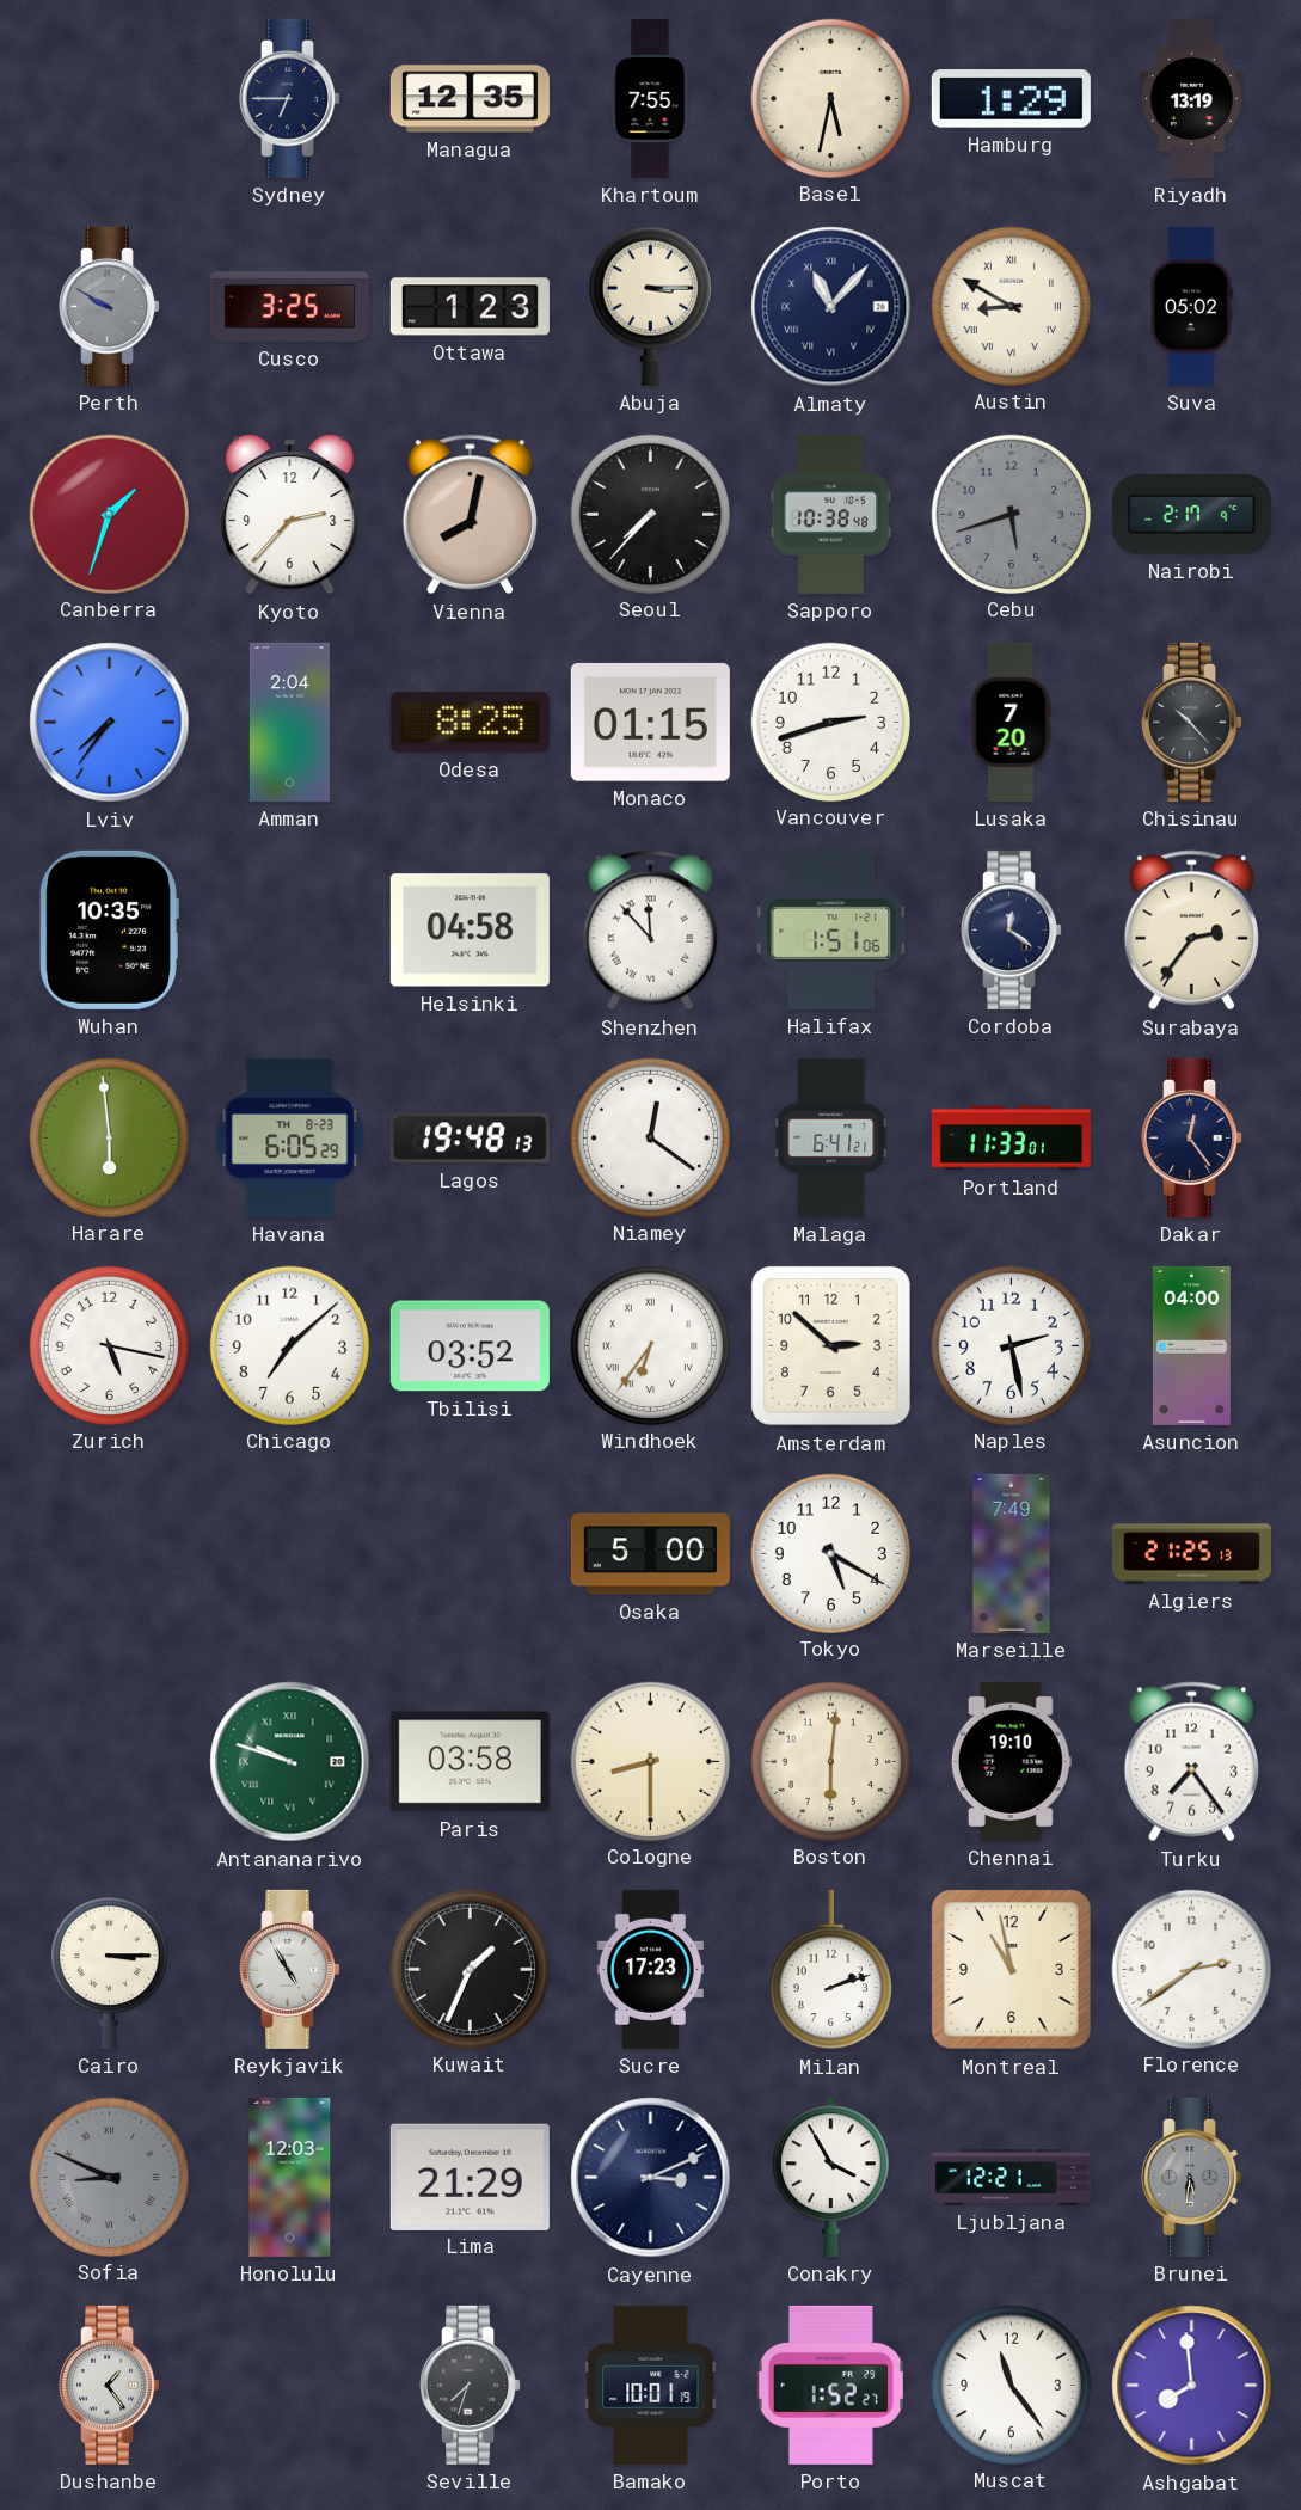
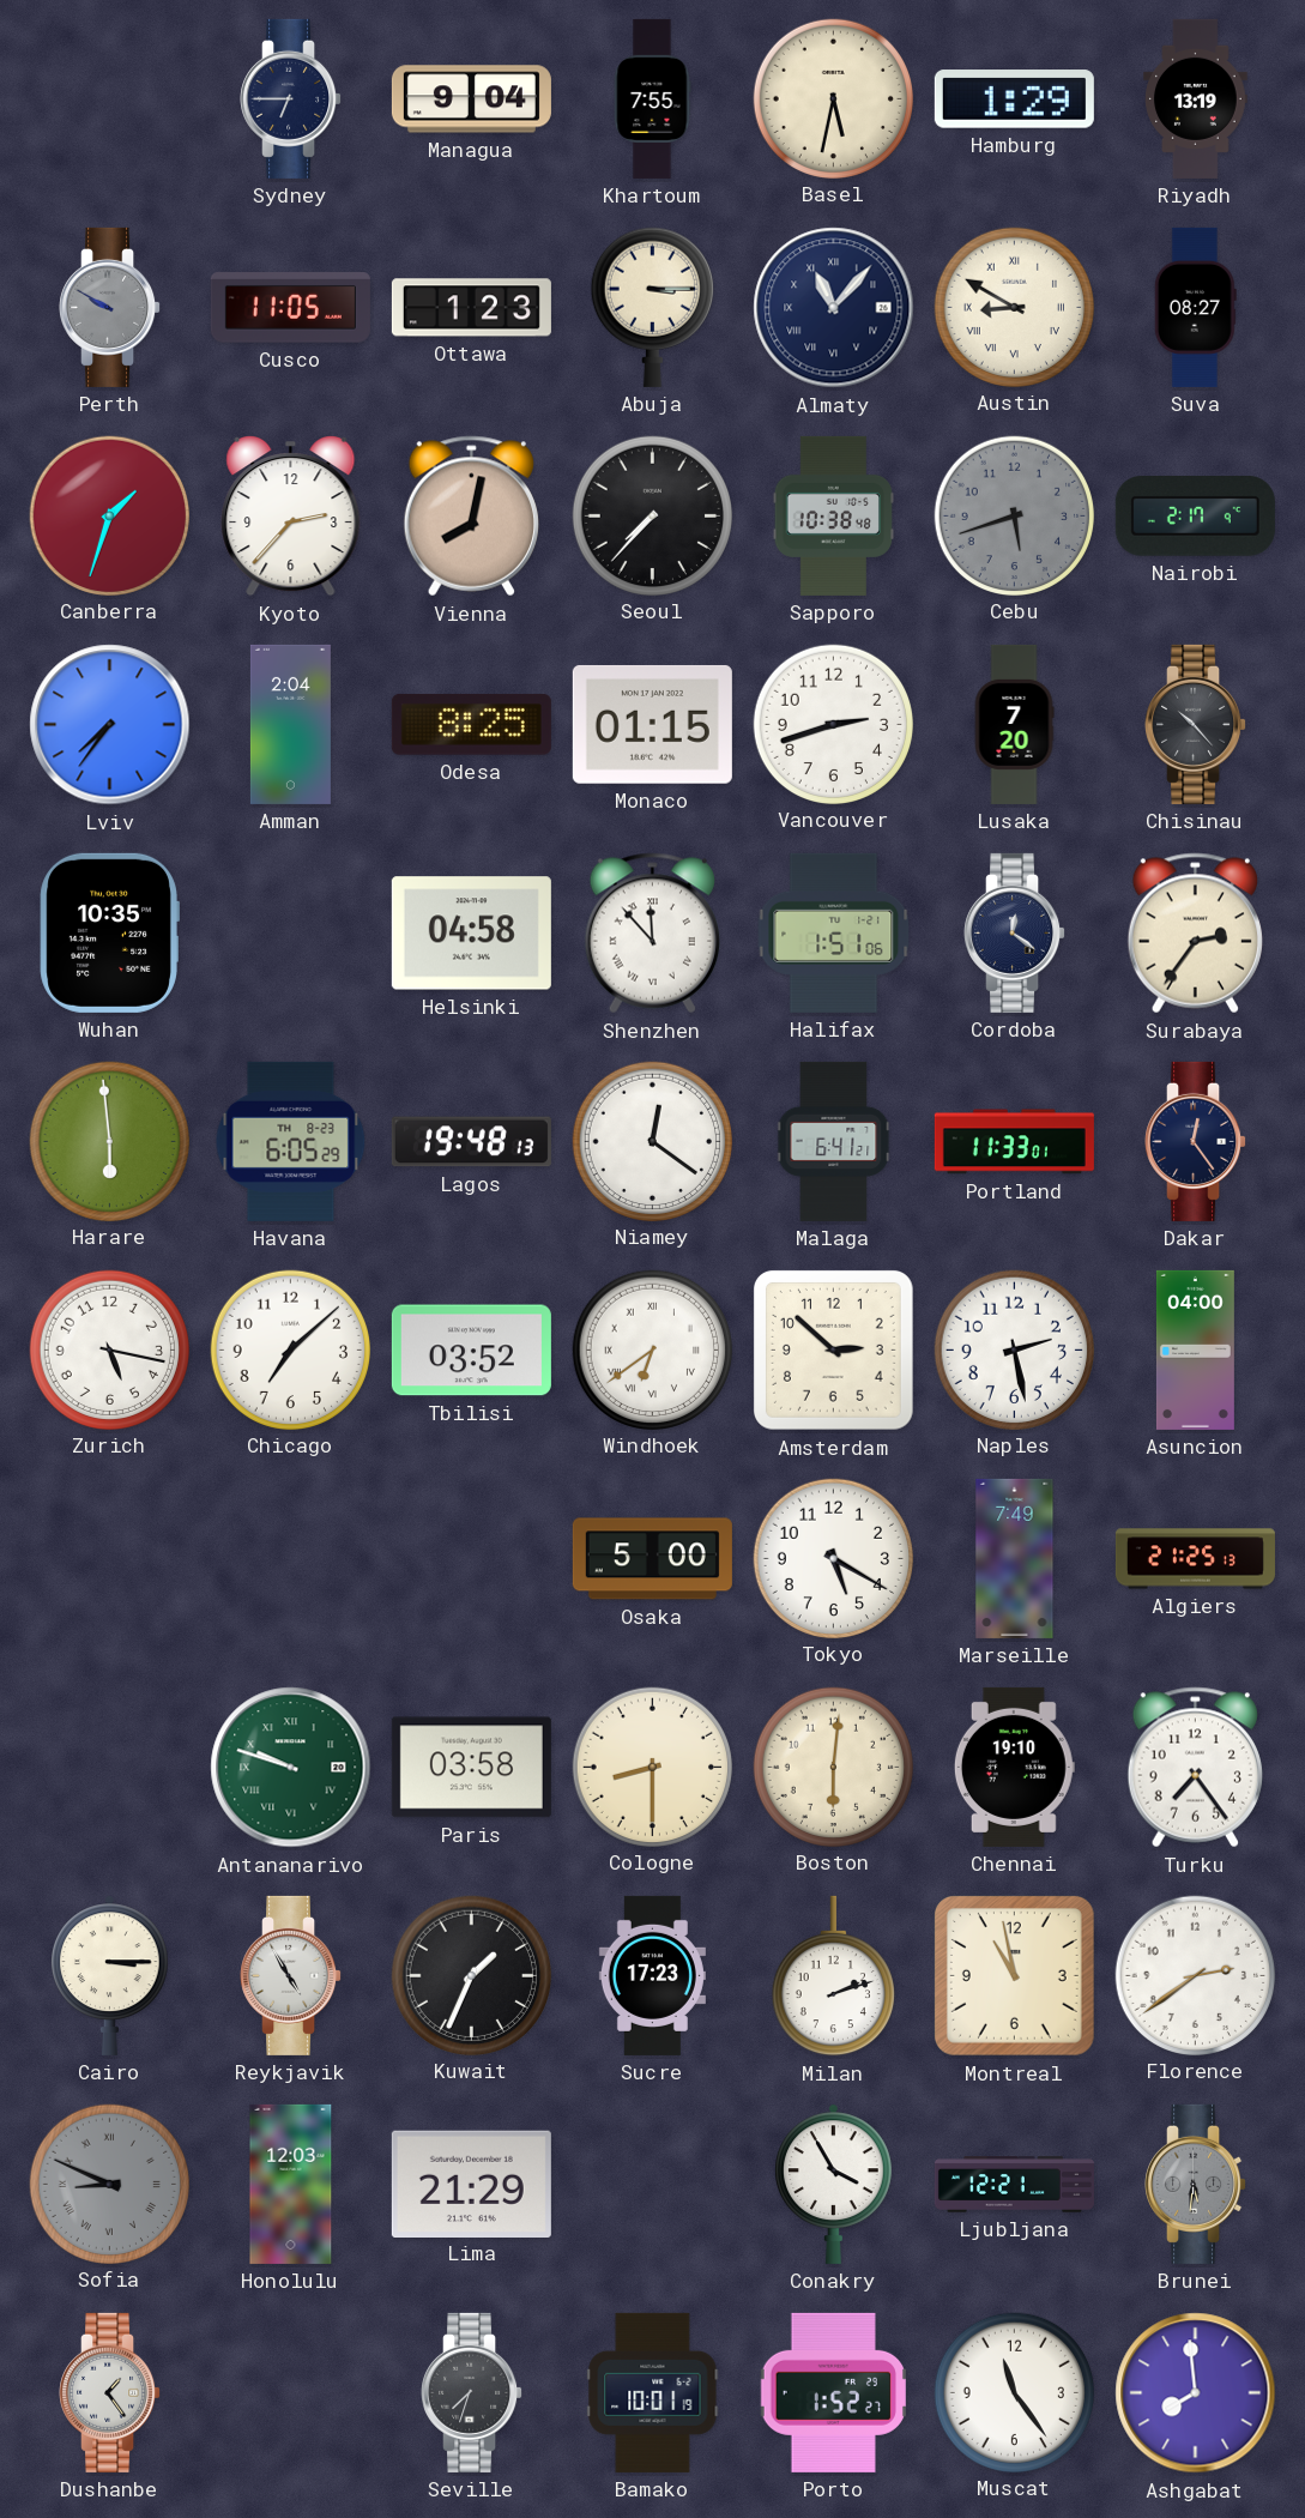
Managua: 12:35 -> 9:04 (471, 99)
Cusco: 3:25 -> 11:05 (290, 308)
Suva: 05:02 -> 08:27 (1195, 307)
Windhoek: 6:36 -> 6:39 (652, 1349)
Cayenne: 3:11 -> none (651, 2178)
